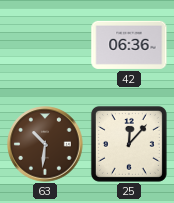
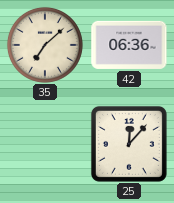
35: none -> 7:08 (45, 45)
63: 10:31 -> none (45, 144)
